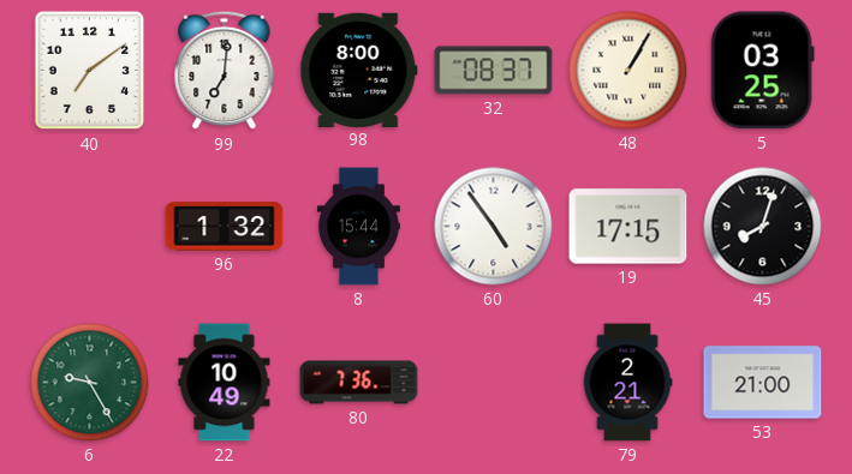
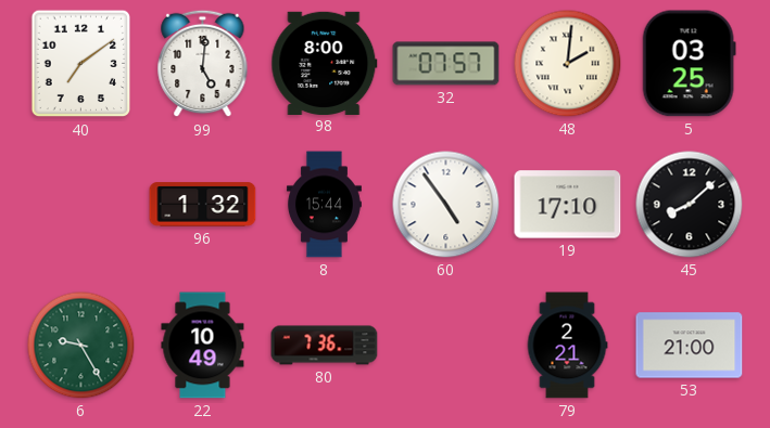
99: 7:01 -> 5:01 (203, 64)
32: 08:37 -> 07:57 (446, 64)
48: 1:05 -> 2:01 (568, 64)
19: 17:15 -> 17:10 (568, 205)
45: 8:03 -> 8:08 (690, 205)
